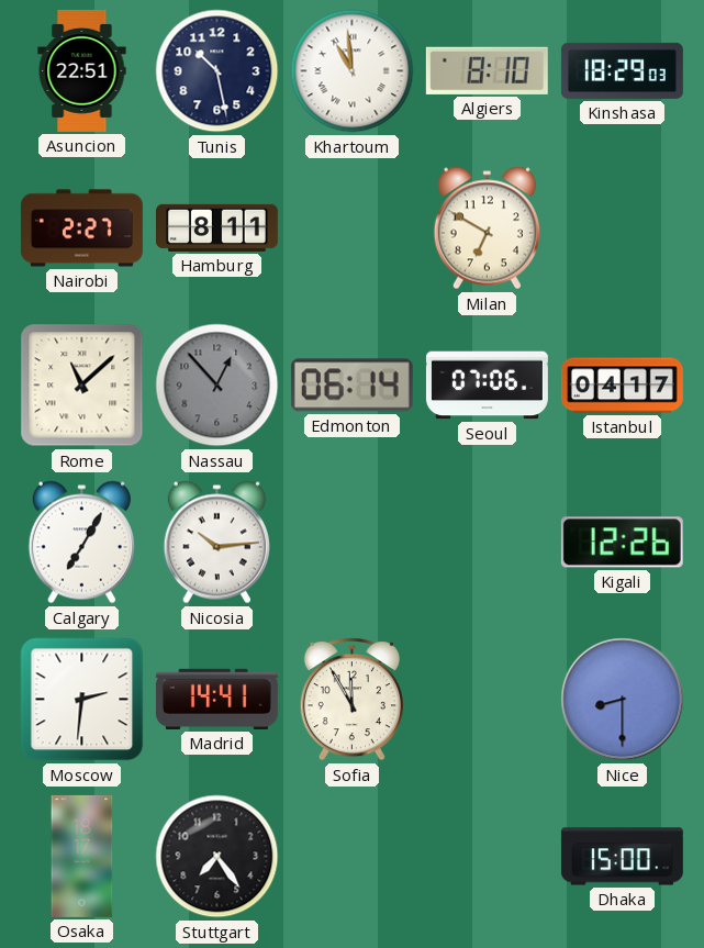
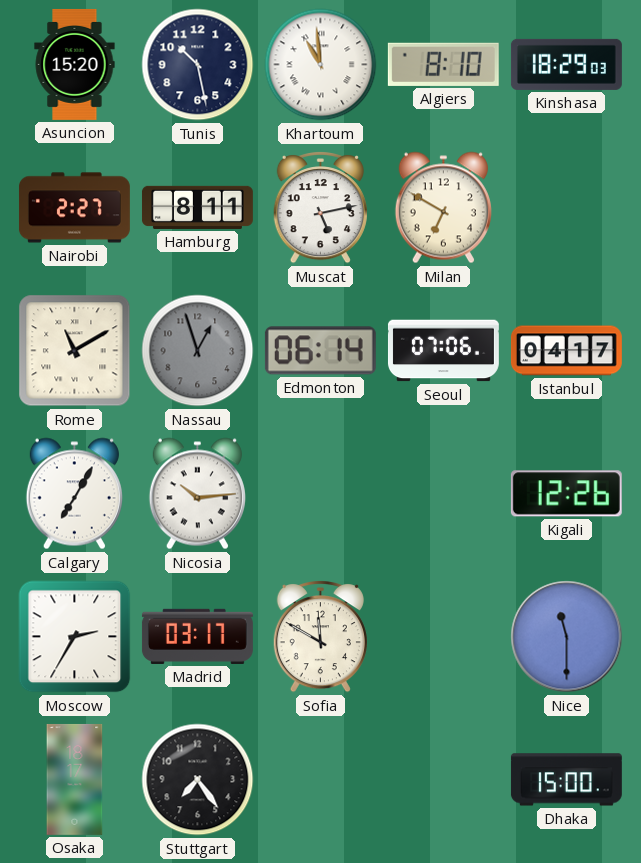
Asuncion: 22:51 -> 15:20 (75, 64)
Muscat: none -> 5:13 (320, 208)
Rome: 11:08 -> 11:10 (75, 351)
Nassau: 12:53 -> 12:57 (198, 351)
Moscow: 2:31 -> 2:35 (75, 637)
Madrid: 14:41 -> 03:17 (197, 636)
Sofia: 11:55 -> 11:50 (320, 637)
Nice: 8:30 -> 11:30 (567, 637)
